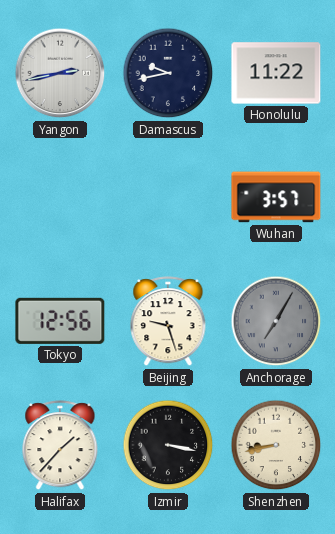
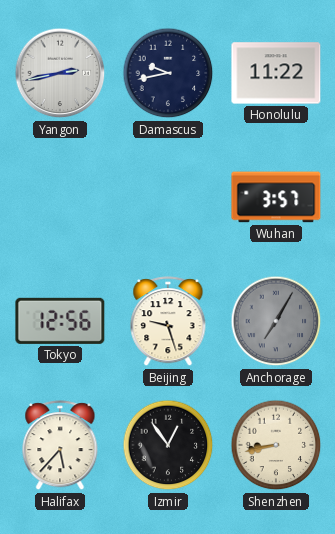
Halifax: 1:37 -> 5:37 (60, 446)
Izmir: 3:17 -> 12:54 (168, 445)
